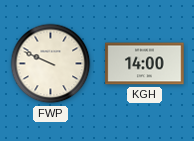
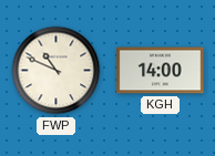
FWP: 9:49 -> 10:49 (57, 71)
